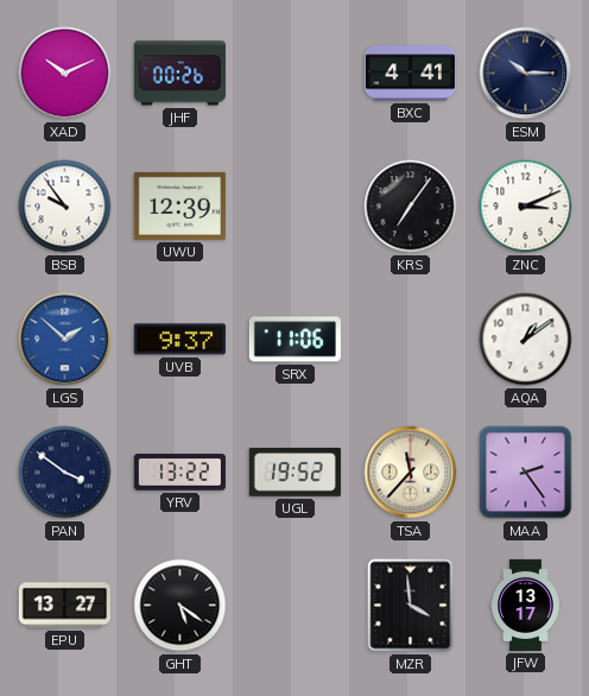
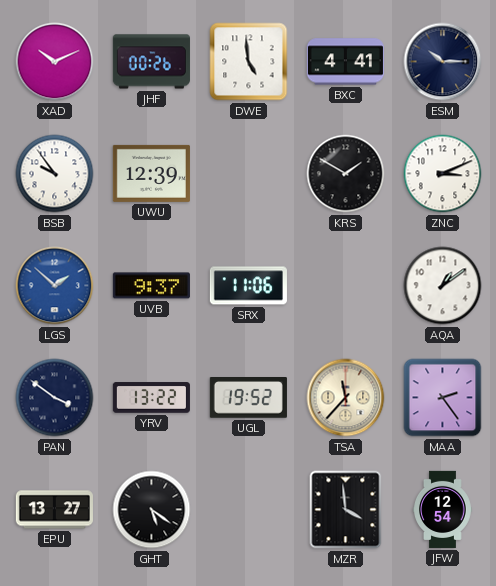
DWE: none -> 4:59 (249, 62)
KRS: 7:06 -> 1:50 (346, 174)
JFW: 13:17 -> 12:54 (443, 509)
